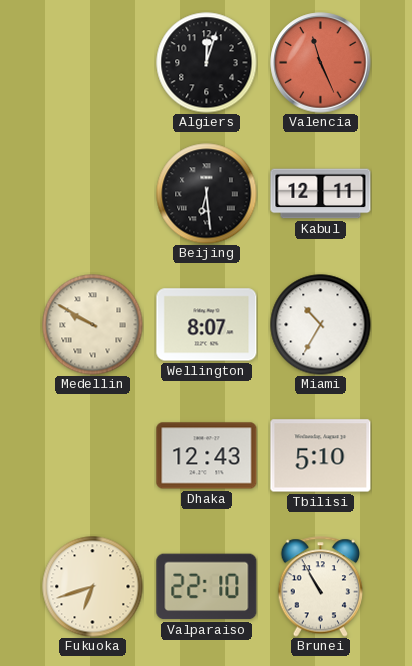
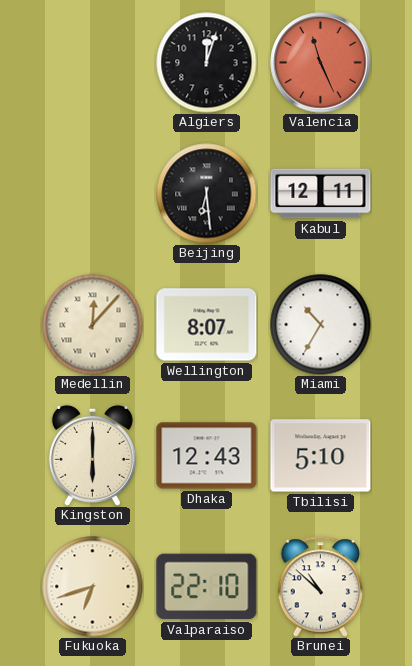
Medellin: 9:50 -> 12:07 (93, 325)
Kingston: none -> 6:00 (92, 455)
Brunei: 10:55 -> 10:52 (321, 587)
